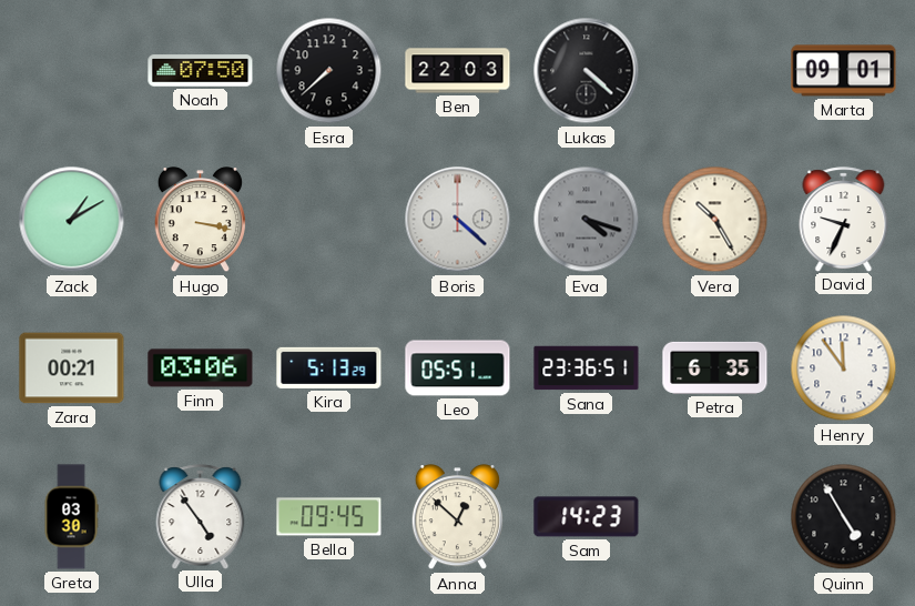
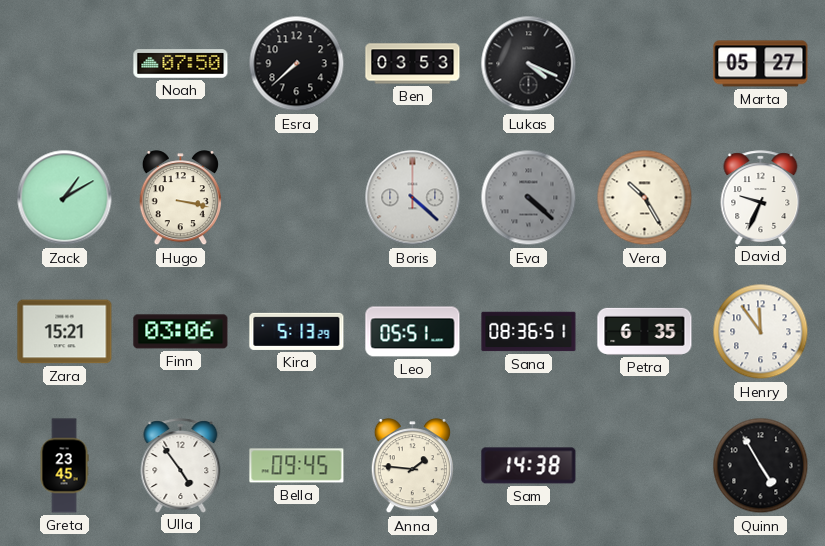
Ben: 22:03 -> 03:53 (413, 64)
Lukas: 4:22 -> 4:19 (529, 64)
Marta: 09:01 -> 05:27 (761, 64)
Eva: 4:18 -> 4:22 (529, 198)
Zara: 00:21 -> 15:21 (65, 332)
Sana: 23:36 -> 08:36 (529, 332)
Greta: 03:30 -> 23:45 (64, 466)
Anna: 12:52 -> 1:46 (412, 466)
Sam: 14:23 -> 14:38 (529, 466)
